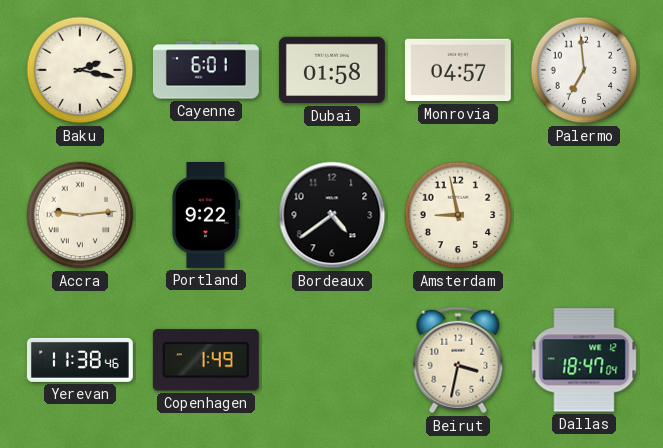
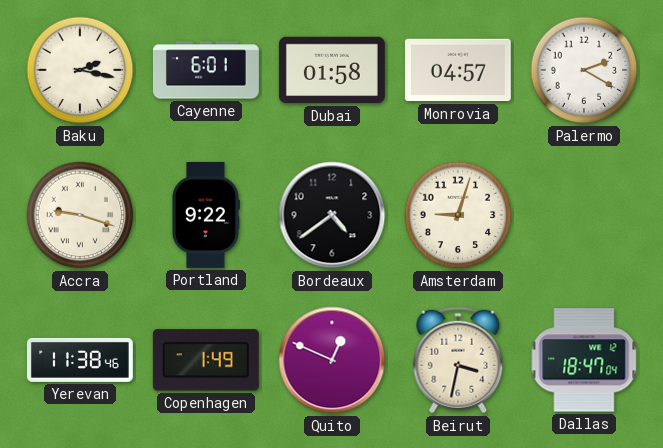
Palermo: 6:59 -> 2:20 (584, 70)
Accra: 9:14 -> 9:18 (80, 215)
Amsterdam: 8:58 -> 9:03 (458, 215)
Quito: none -> 12:49 (332, 360)
